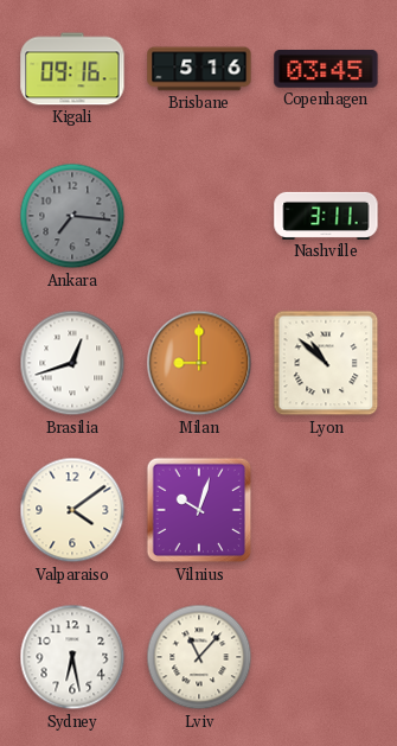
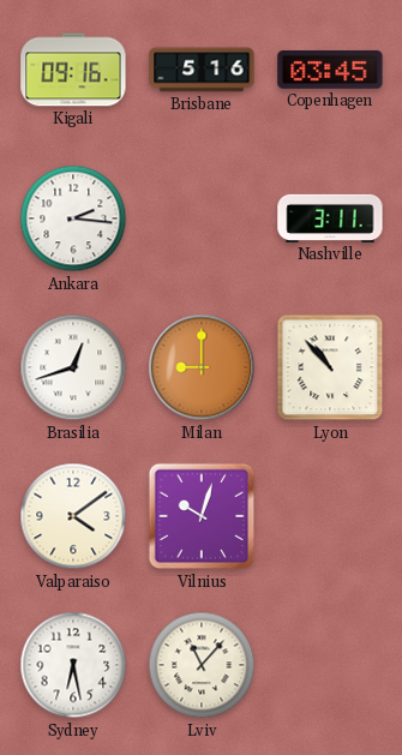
Ankara: 7:16 -> 2:16 (73, 218)
Ankara dial: grey -> white (73, 218)
Lyon: 10:52 -> 10:53 (330, 367)
